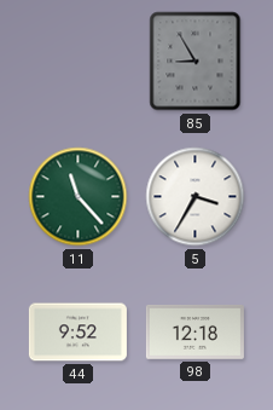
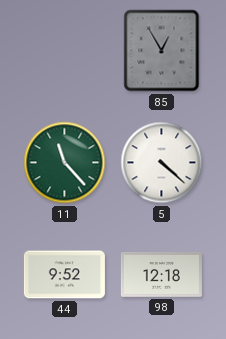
85: 8:55 -> 12:55 (162, 51)
5: 3:35 -> 4:22 (162, 163)
